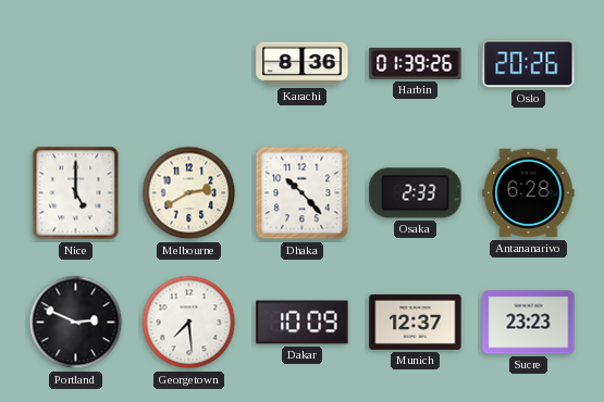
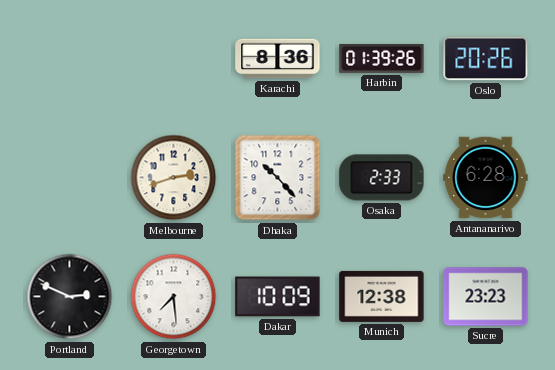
Nice: 5:00 -> none (76, 193)
Melbourne: 2:40 -> 2:42 (174, 178)
Munich: 12:37 -> 12:38 (382, 296)
